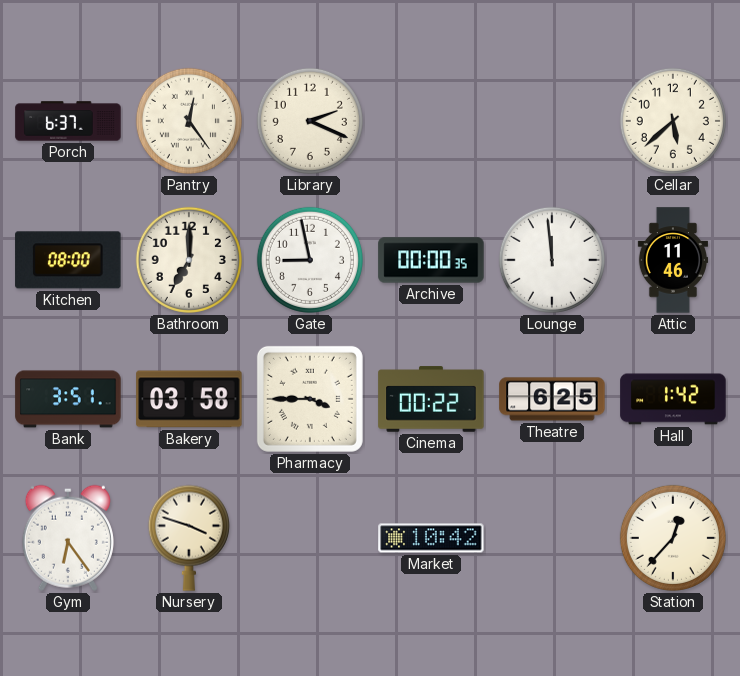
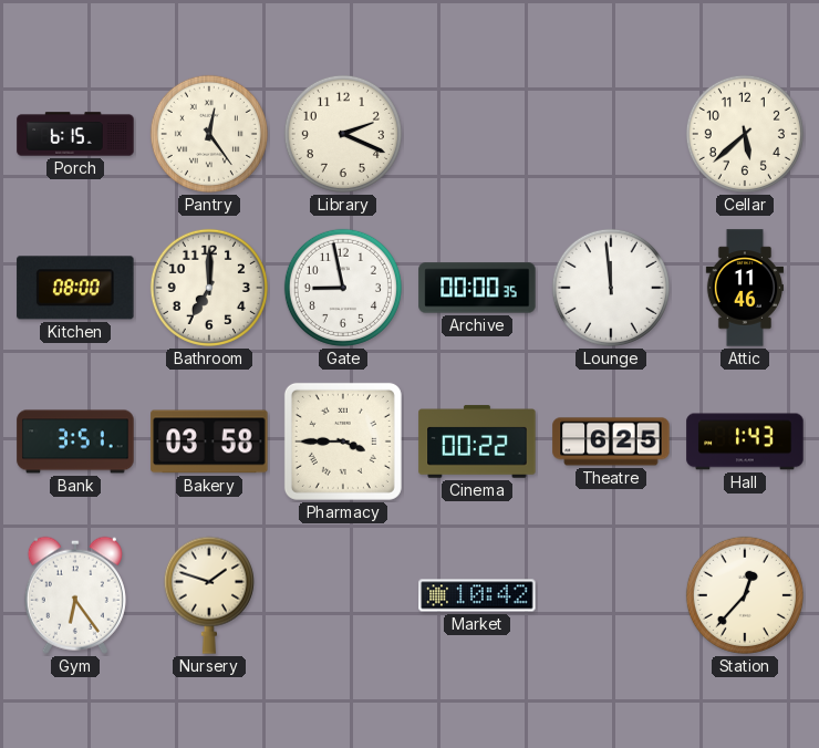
Porch: 6:37 -> 6:15 (75, 134)
Hall: 1:42 -> 1:43 (745, 441)
Nursery: 3:48 -> 1:48 (209, 595)
